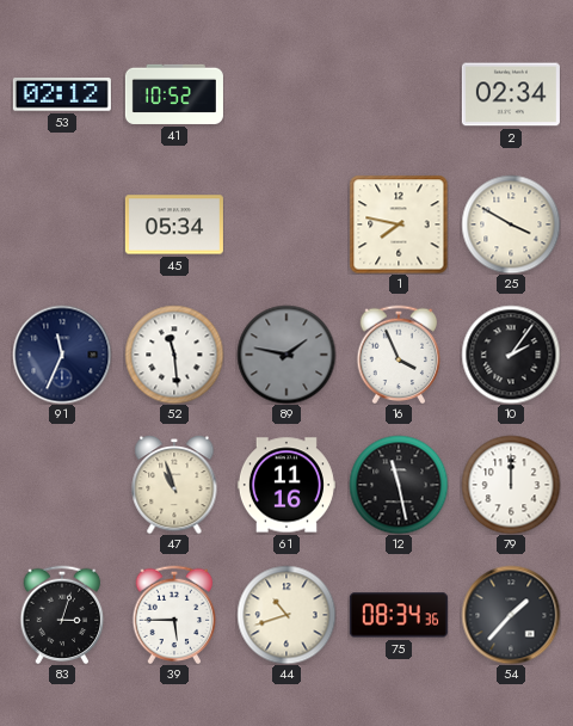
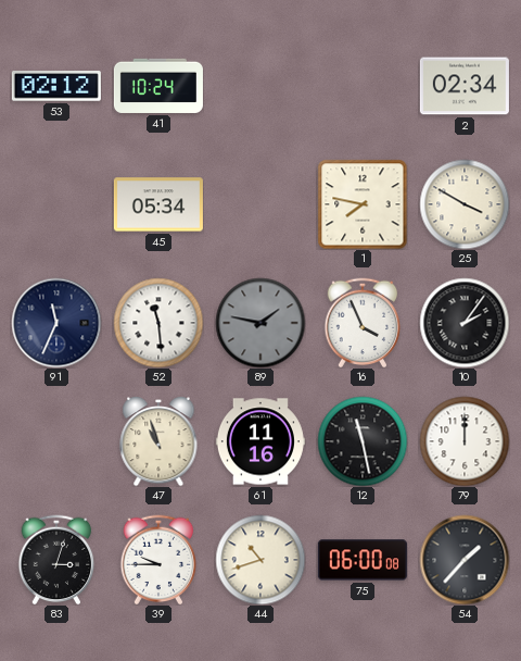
41: 10:52 -> 10:24 (158, 86)
39: 5:45 -> 9:45 (158, 560)
75: 08:34 -> 06:00 (363, 560)
